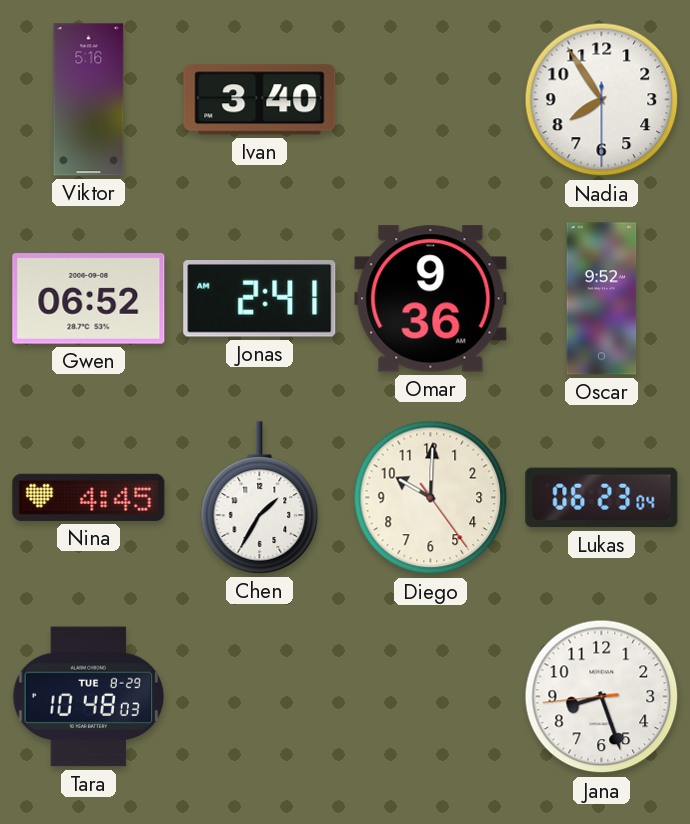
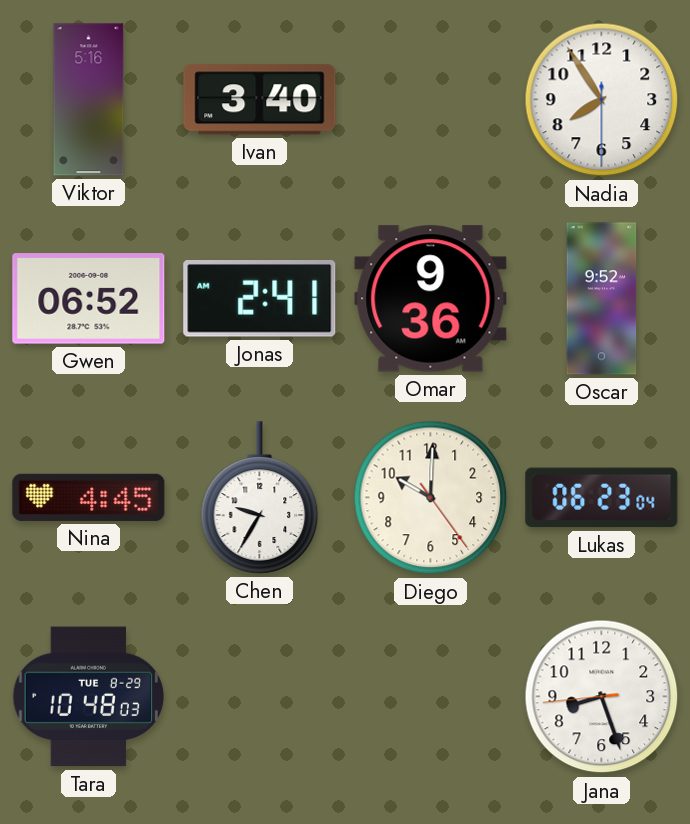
Chen: 1:35 -> 9:35 (260, 498)
